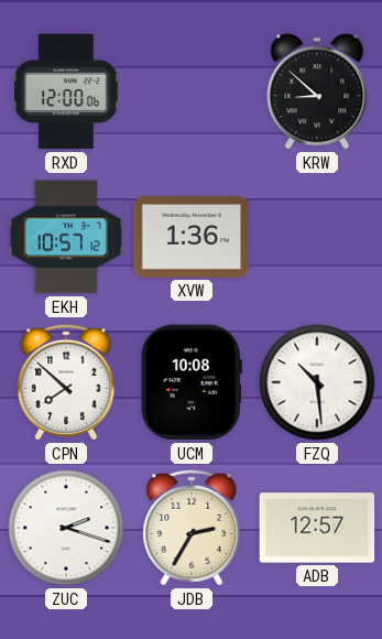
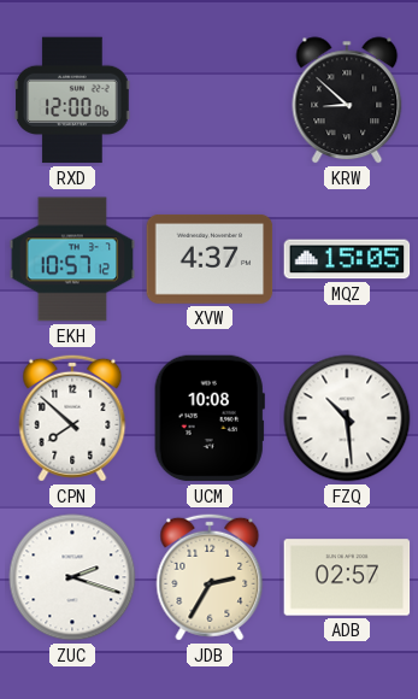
XVW: 1:36 -> 4:37 (210, 259)
MQZ: none -> 15:05 (347, 259)
ADB: 12:57 -> 02:57 (347, 577)
